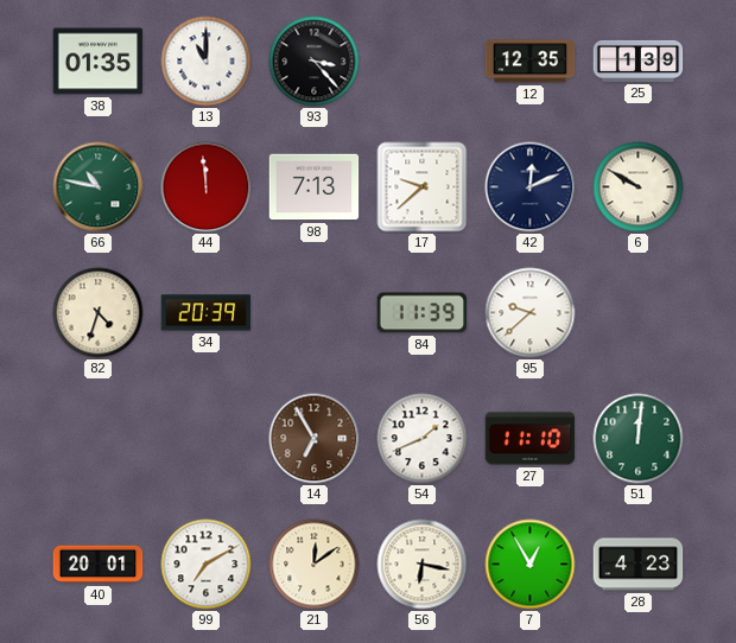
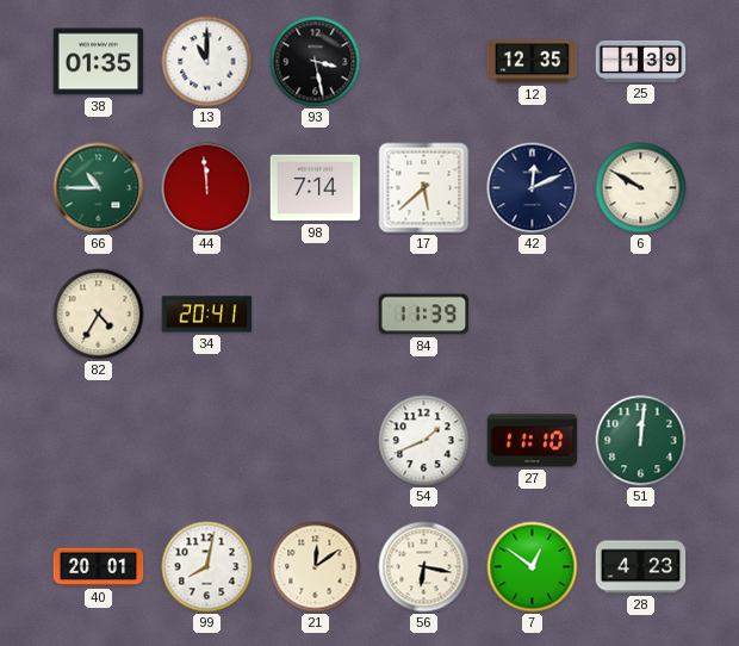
93: 3:23 -> 3:28 (316, 62)
66: 10:47 -> 10:45 (99, 188)
98: 7:13 -> 7:14 (316, 188)
17: 9:38 -> 5:38 (424, 188)
82: 4:33 -> 4:35 (99, 315)
34: 20:39 -> 20:41 (207, 315)
95: 9:38 -> none (531, 313)
14: 6:55 -> none (315, 439)
99: 7:10 -> 8:02 (207, 567)
7: 12:55 -> 12:51 (533, 567)
